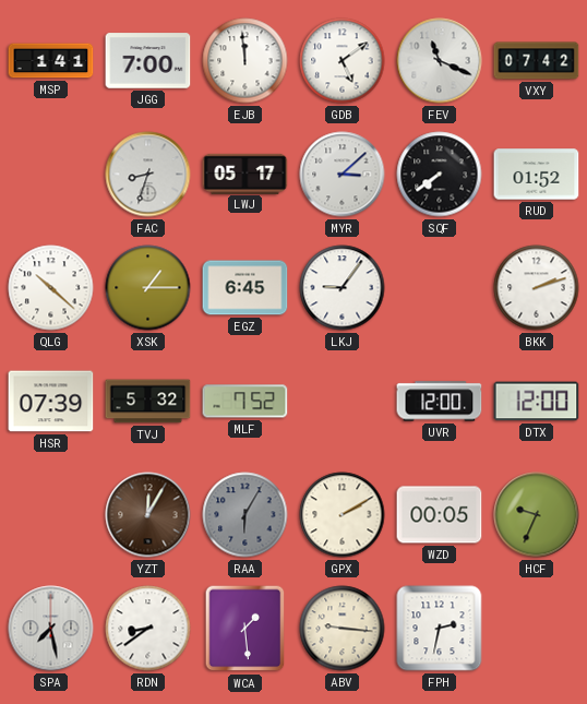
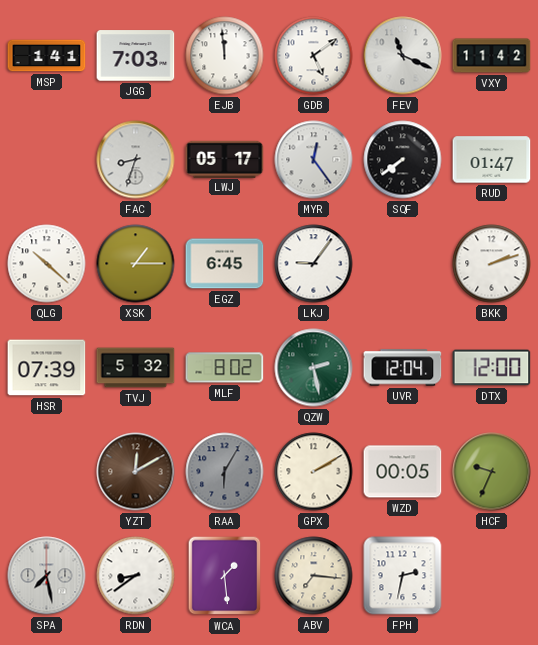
JGG: 7:00 -> 7:03 (136, 56)
VXY: 07:42 -> 11:42 (492, 56)
MYR: 3:08 -> 12:24 (314, 160)
RUD: 01:52 -> 01:47 (492, 160)
MLF: 7:52 -> 8:02 (225, 368)
QZW: none -> 2:28 (314, 368)
UVR: 12:00 -> 12:04 (403, 368)
YZT: 12:05 -> 12:10 (136, 472)
ABV: 9:16 -> 7:16 (314, 576)
